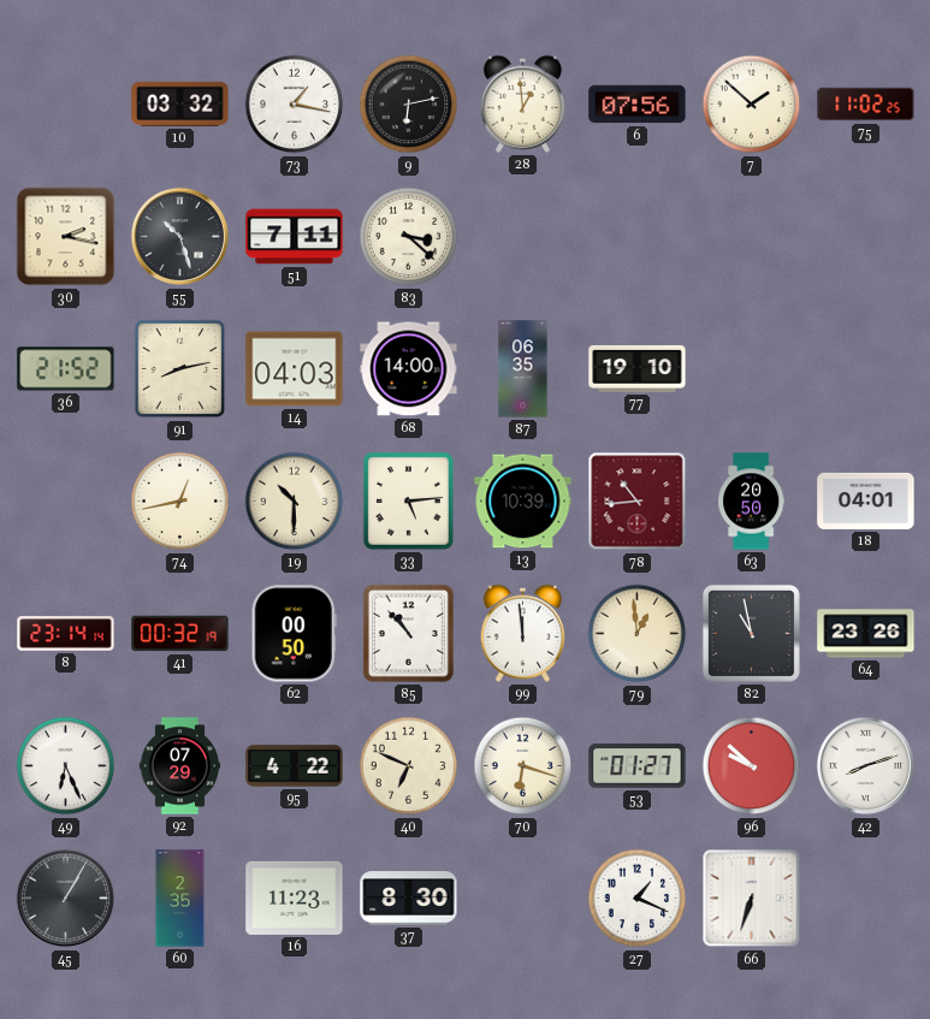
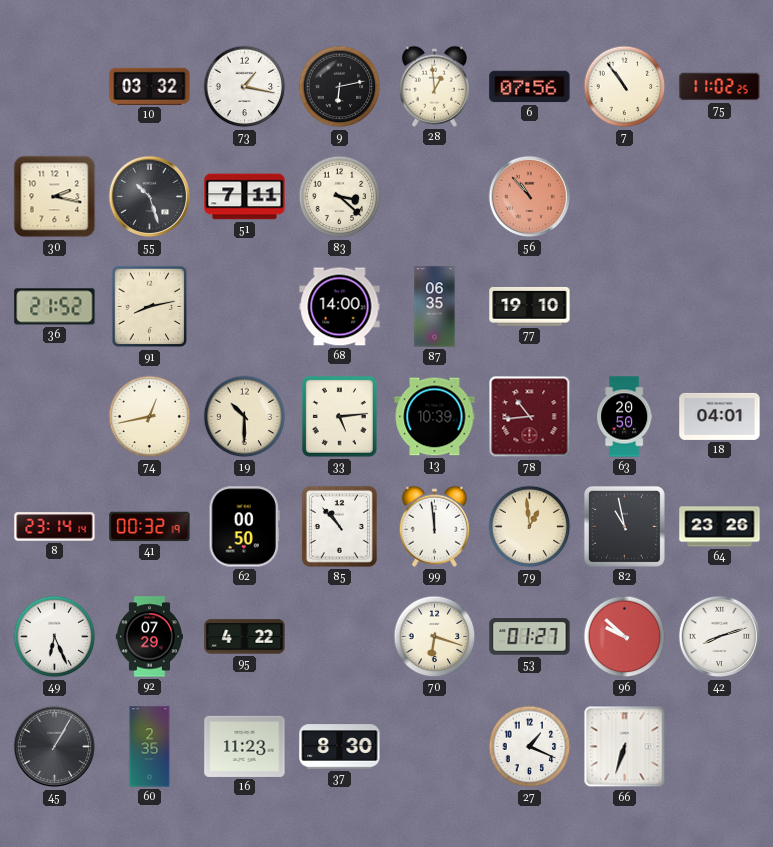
7: 1:52 -> 10:54 (625, 87)
56: none -> 10:53 (530, 197)
14: 04:03 -> none (295, 369)
40: 6:49 -> none (409, 766)
